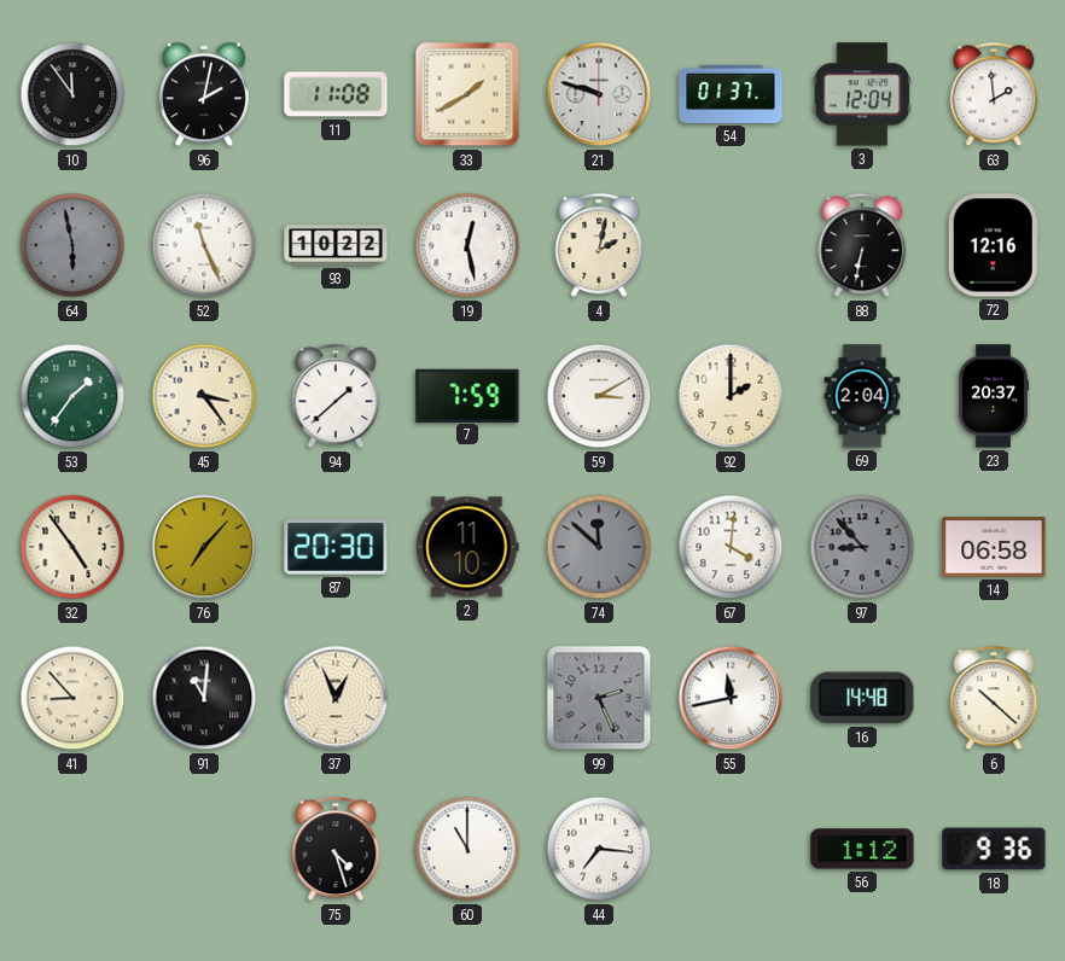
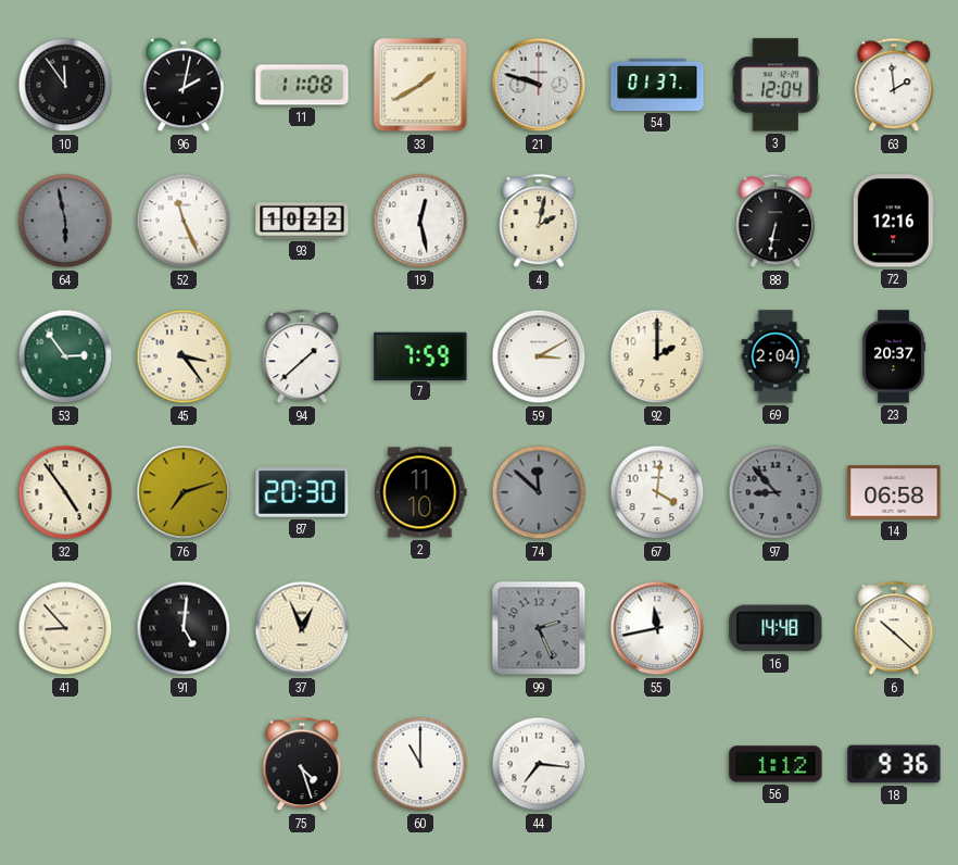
53: 1:36 -> 2:54 (65, 356)
76: 7:07 -> 7:12 (184, 492)
91: 11:01 -> 5:01 (184, 628)
